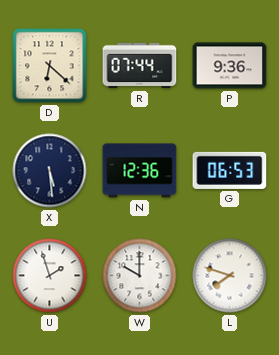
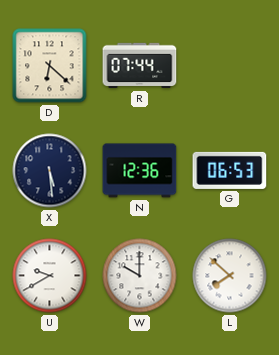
P: 9:36 -> none (230, 66)
U: 1:57 -> 9:40 (50, 276)
L: 7:48 -> 7:52 (230, 276)
